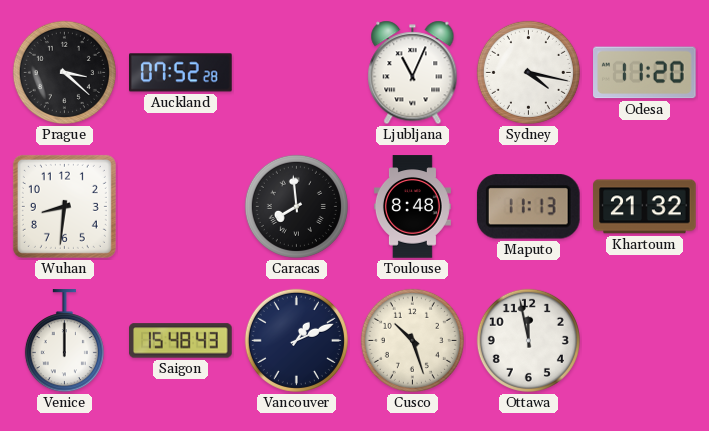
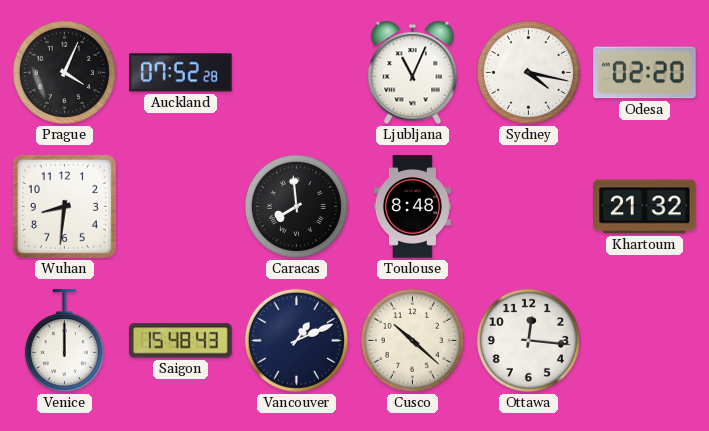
Prague: 3:22 -> 4:04 (64, 72)
Odesa: 11:20 -> 02:20 (645, 73)
Maputo: 11:13 -> none (528, 207)
Cusco: 10:27 -> 10:22 (412, 340)
Ottawa: 11:58 -> 12:16 (528, 340)
